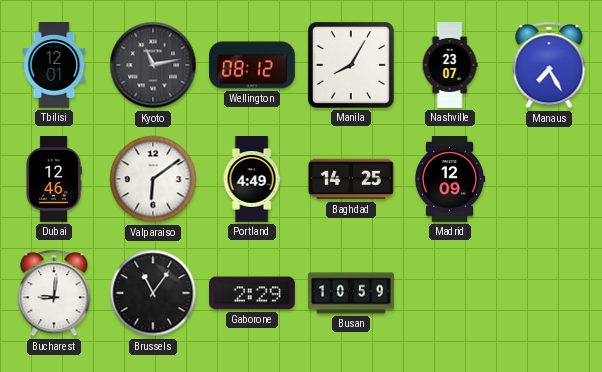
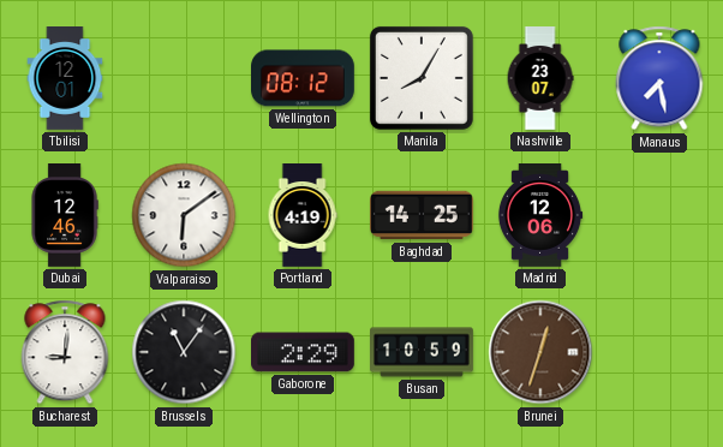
Kyoto: 11:13 -> none (153, 65)
Manaus: 7:25 -> 7:28 (659, 78)
Portland: 4:49 -> 4:19 (303, 216)
Madrid: 12:09 -> 12:06 (540, 216)
Brunei: none -> 12:33 (540, 352)
